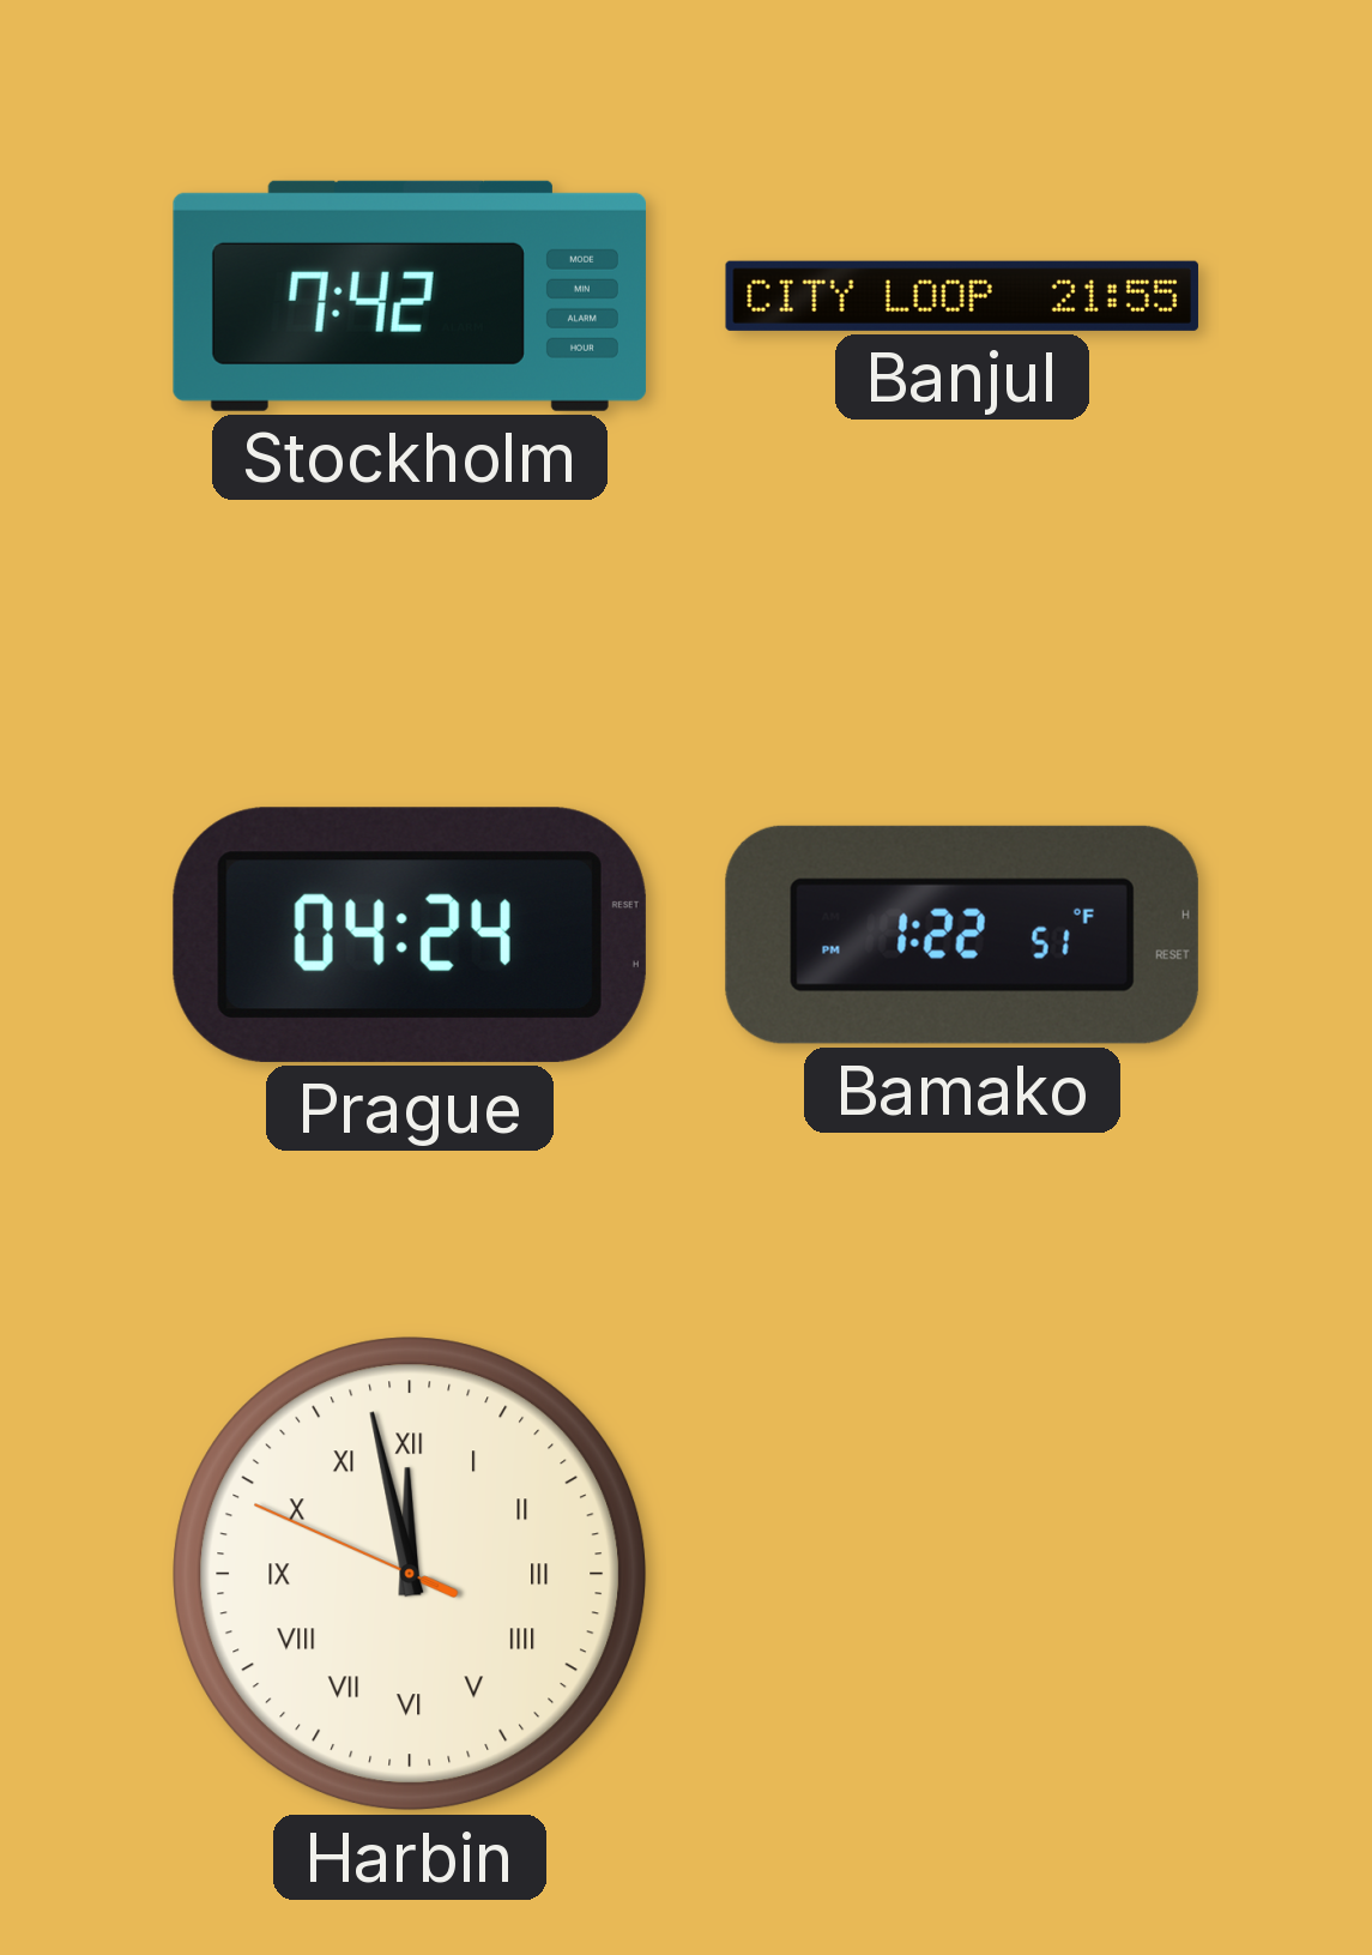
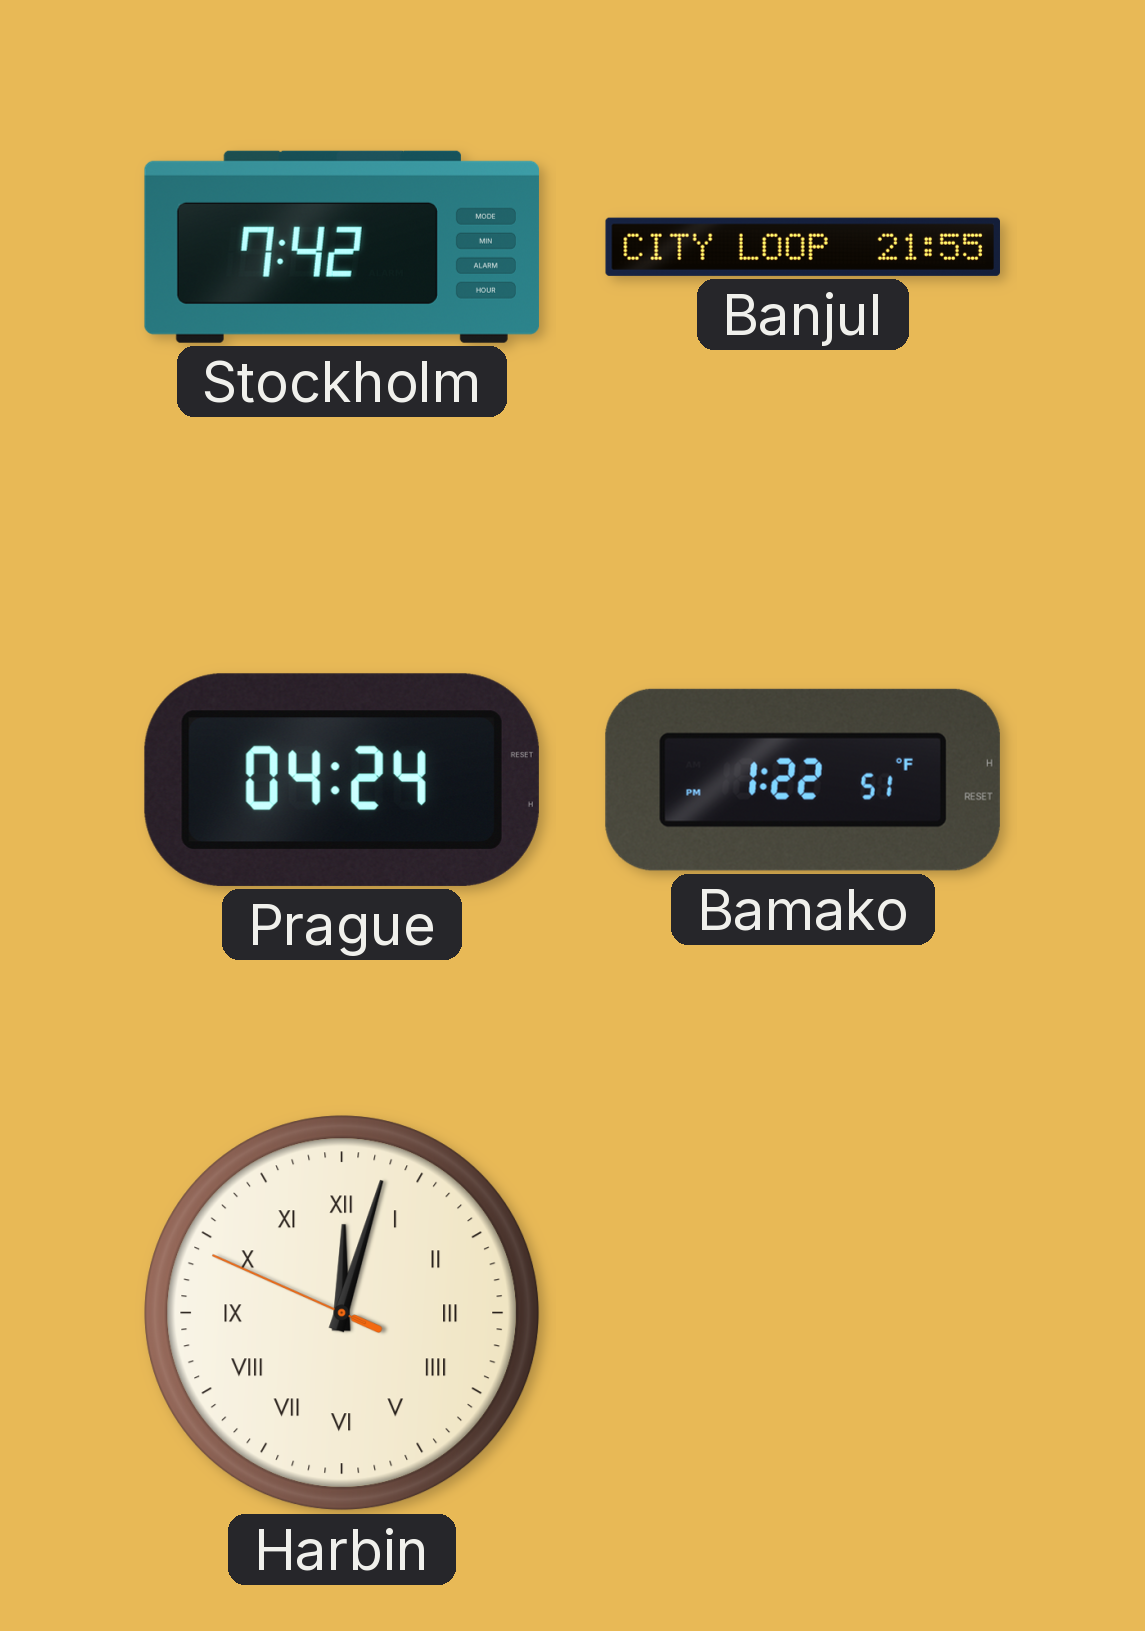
Harbin: 11:57 -> 12:02 (342, 1313)
